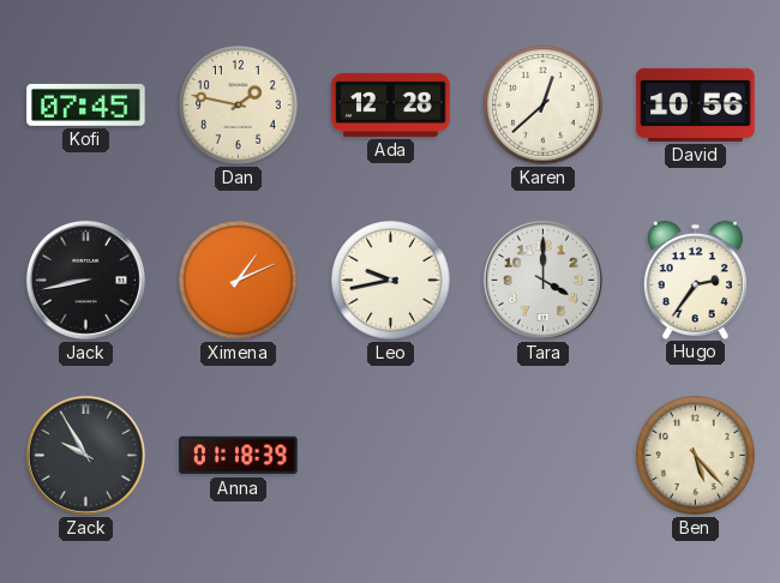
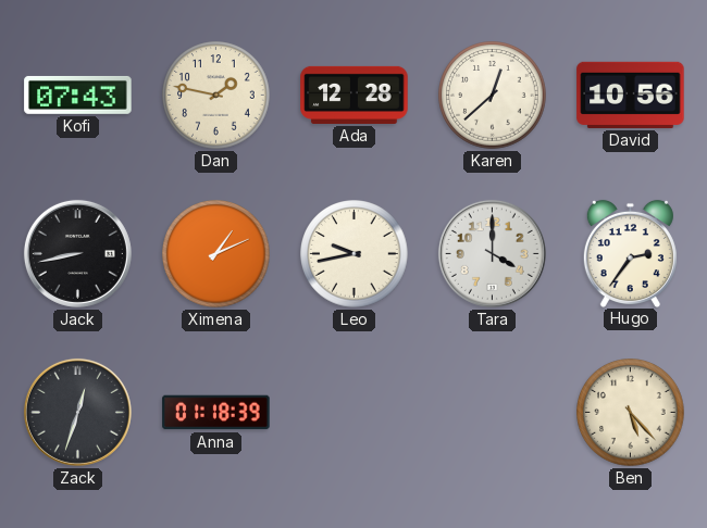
Kofi: 07:45 -> 07:43 (78, 95)
Zack: 9:55 -> 12:33 (77, 412)
